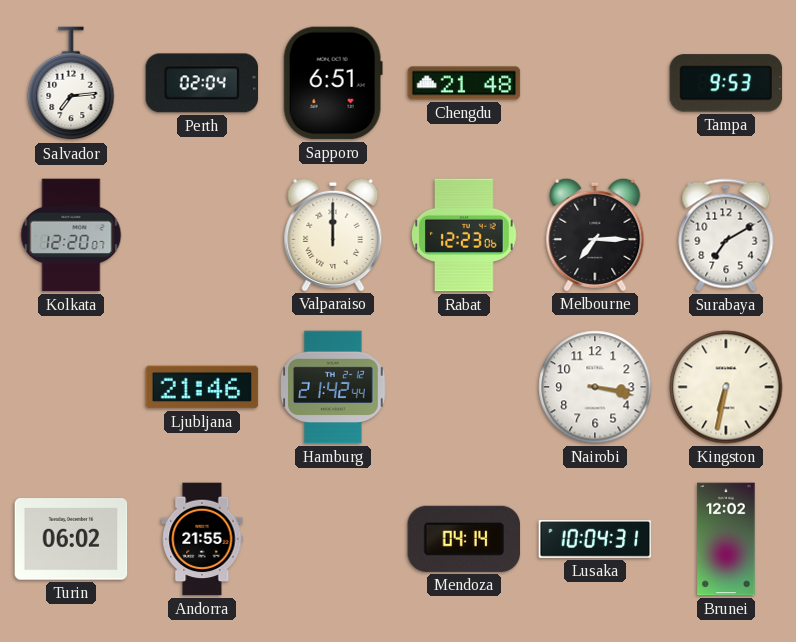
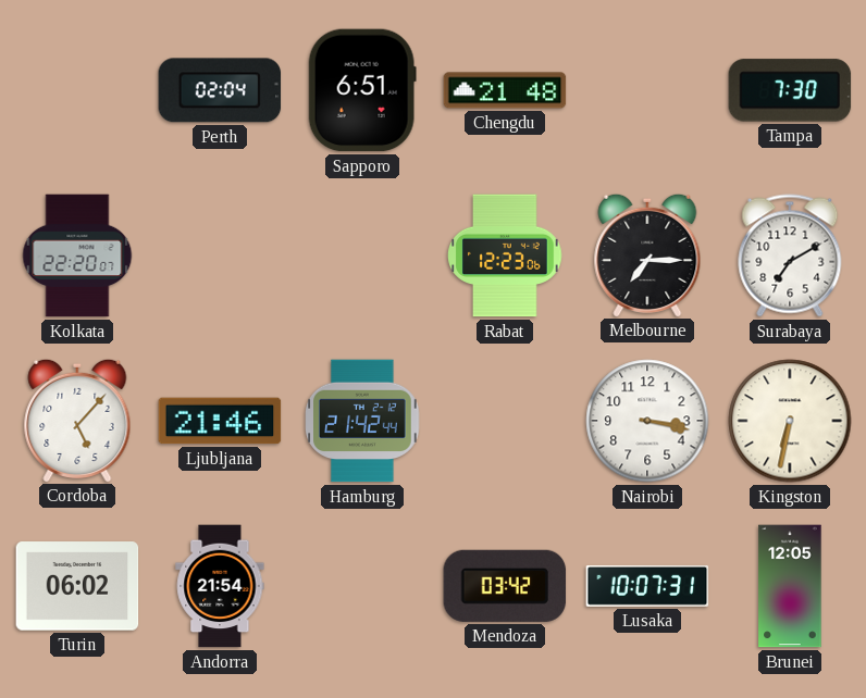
Salvador: 7:14 -> none (71, 84)
Tampa: 9:53 -> 7:30 (790, 90)
Kolkata: 12:20 -> 22:20 (77, 255)
Valparaiso: 12:00 -> none (333, 234)
Cordoba: none -> 5:07 (77, 420)
Andorra: 21:55 -> 21:54 (220, 586)
Mendoza: 04:14 -> 03:42 (505, 586)
Lusaka: 10:04 -> 10:07 (647, 586)
Brunei: 12:02 -> 12:05 (790, 586)
